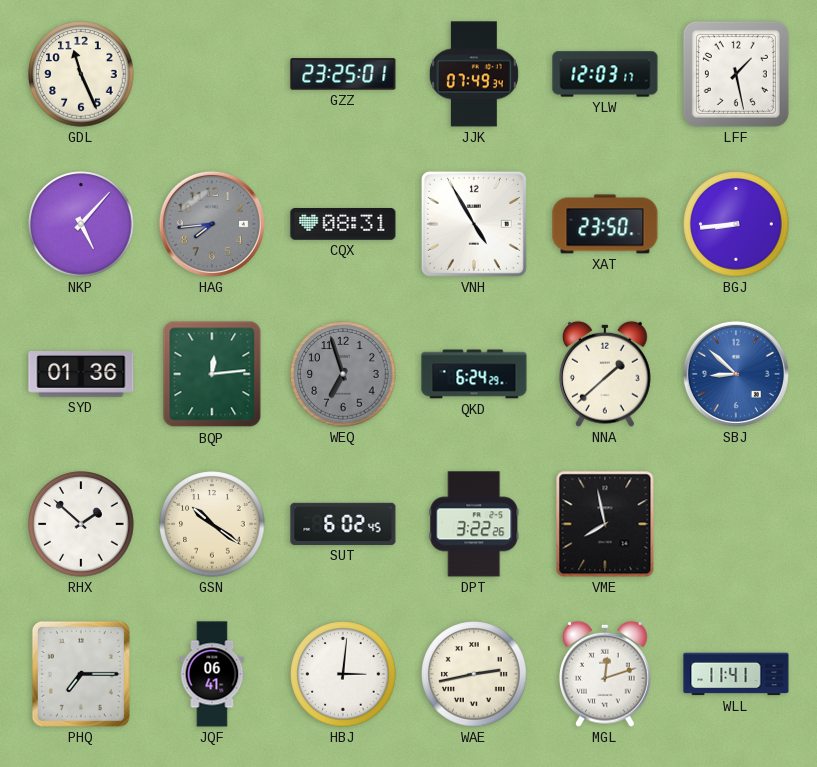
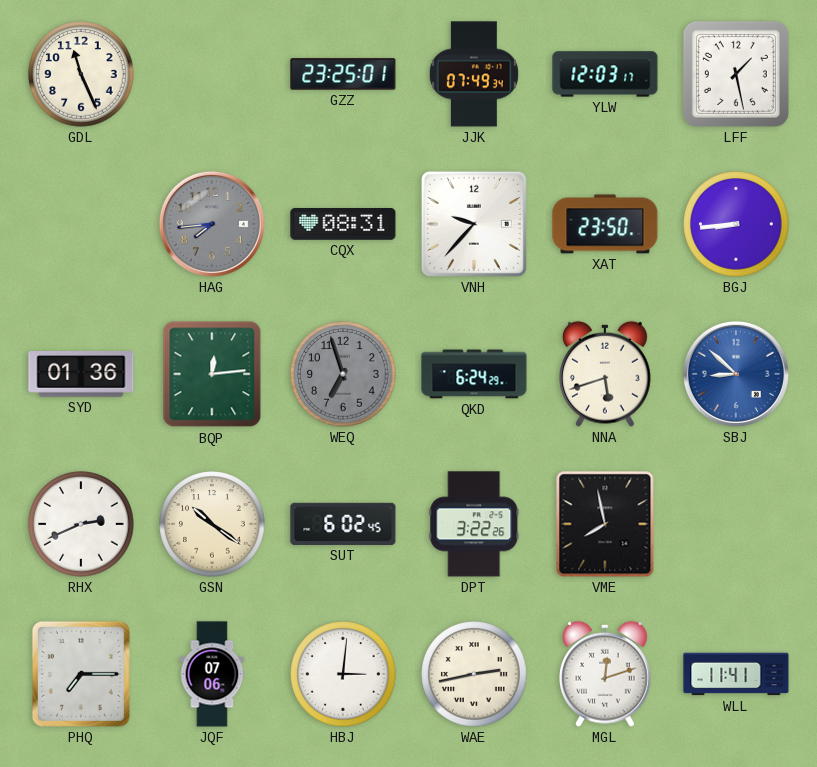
NKP: 5:07 -> none (81, 224)
VNH: 4:55 -> 9:37 (474, 224)
NNA: 1:38 -> 5:42 (606, 374)
RHX: 1:52 -> 2:41 (81, 524)
JQF: 06:41 -> 07:06 (212, 674)
